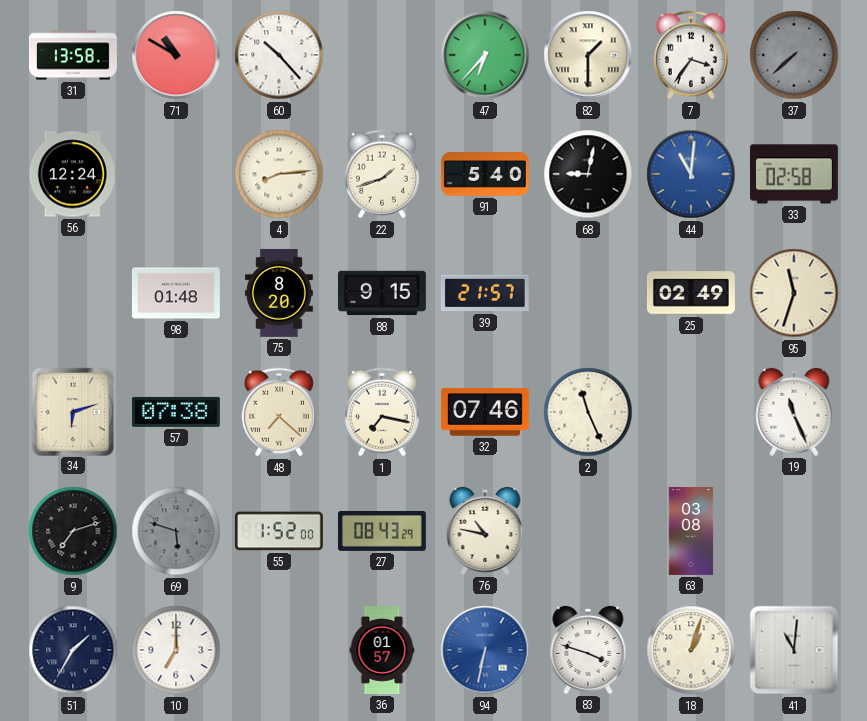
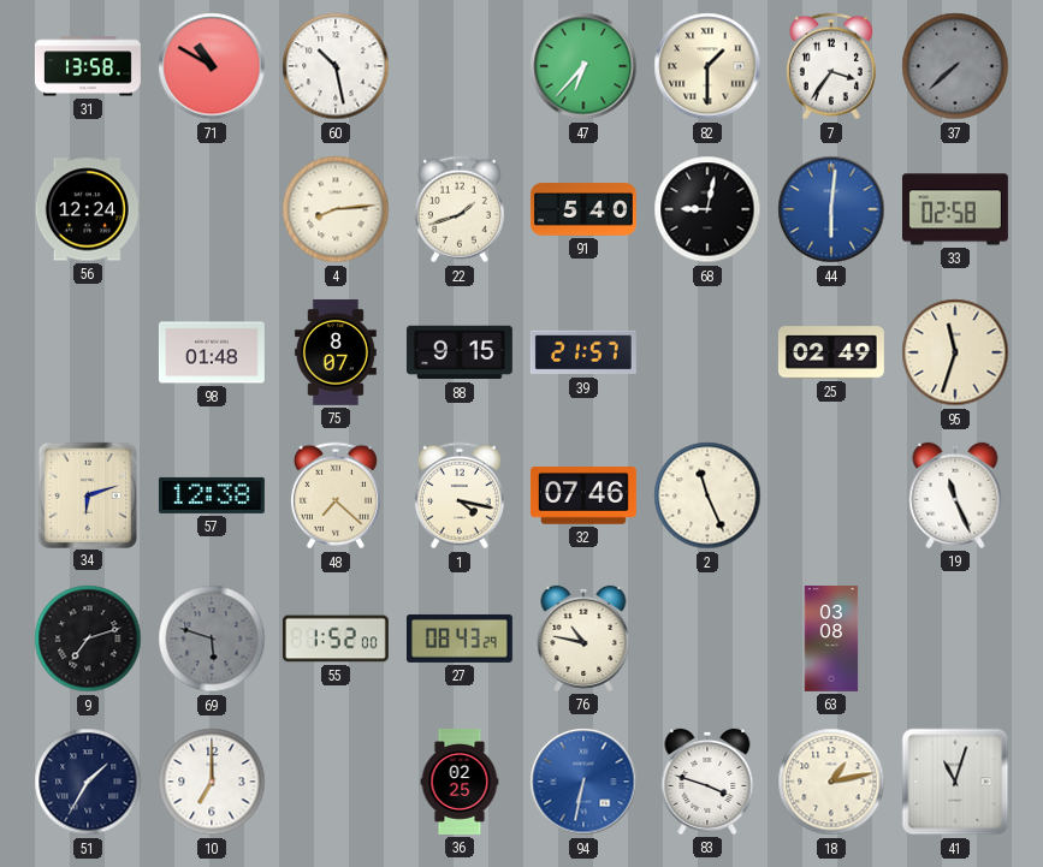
60: 10:23 -> 10:28 (336, 66)
44: 11:01 -> 6:01 (831, 209)
75: 8:20 -> 8:07 (336, 352)
57: 07:38 -> 12:38 (212, 495)
1: 7:17 -> 4:17 (460, 495)
36: 01:57 -> 02:25 (460, 783)
18: 1:03 -> 1:13 (831, 782)
41: 11:01 -> 11:03 (955, 782)
